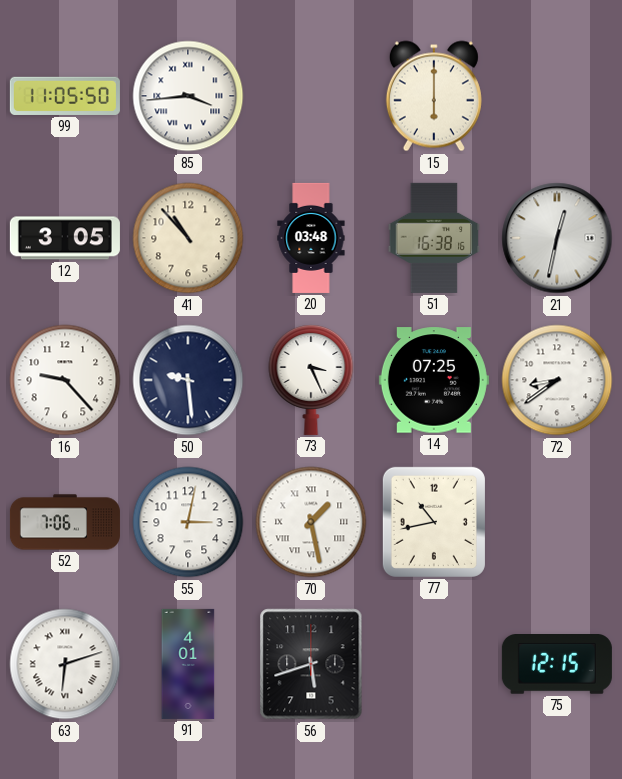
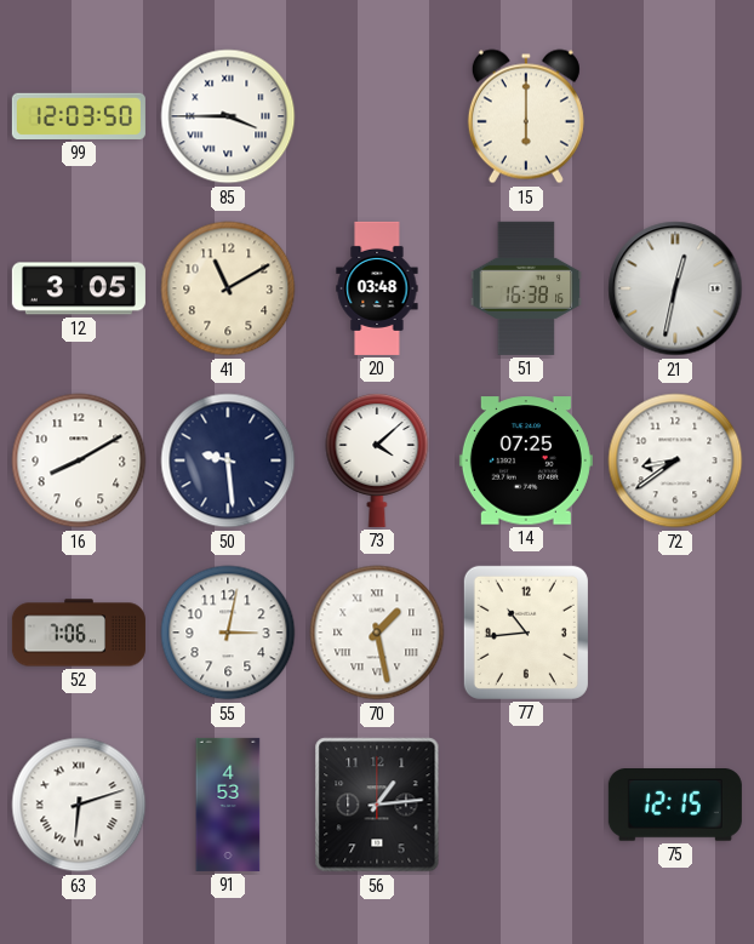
99: 11:05 -> 12:03 (79, 116)
85: 3:44 -> 3:45 (228, 116)
41: 10:53 -> 11:10 (228, 288)
16: 9:23 -> 8:10 (79, 460)
73: 3:26 -> 4:08 (377, 460)
77: 10:43 -> 10:44 (526, 633)
91: 4:01 -> 4:53 (228, 805)
56: 5:42 -> 1:14 (377, 805)
